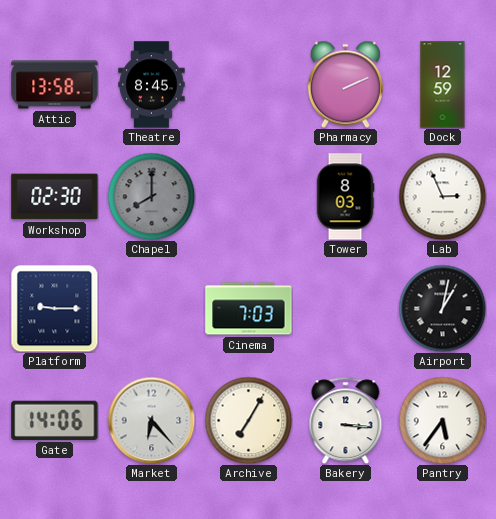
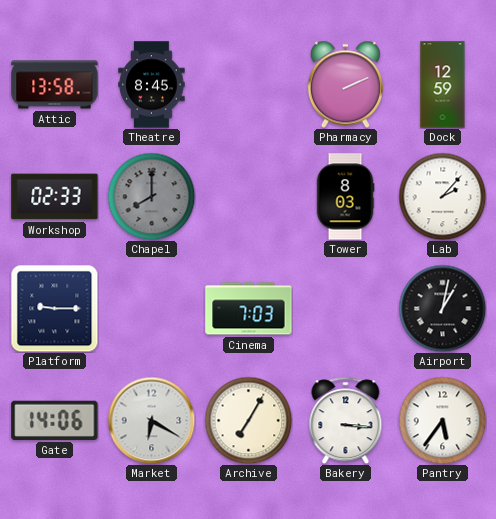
Workshop: 02:30 -> 02:33 (55, 197)
Lab: 2:56 -> 2:07 (442, 196)
Market: 6:23 -> 6:20 (151, 420)
